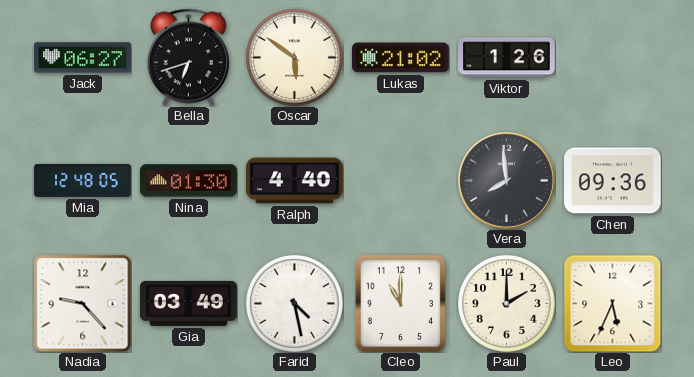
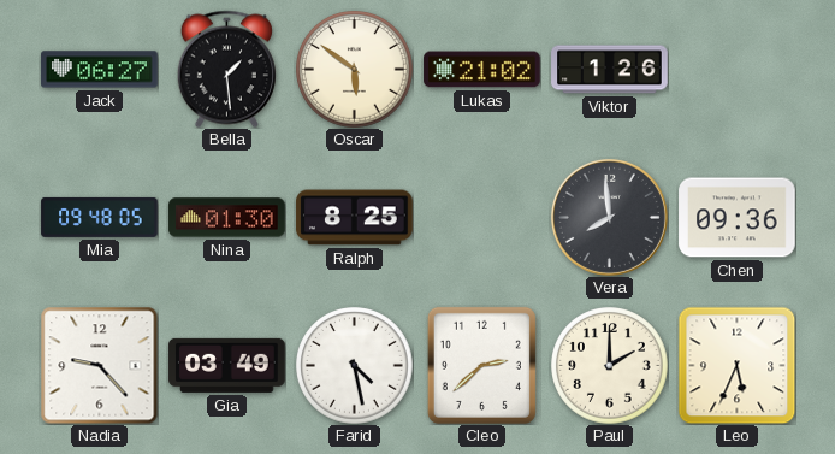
Bella: 6:42 -> 1:29 (226, 69)
Mia: 12:48 -> 09:48 (100, 217)
Ralph: 4:40 -> 8:25 (355, 218)
Cleo: 11:00 -> 2:38 (481, 365)
